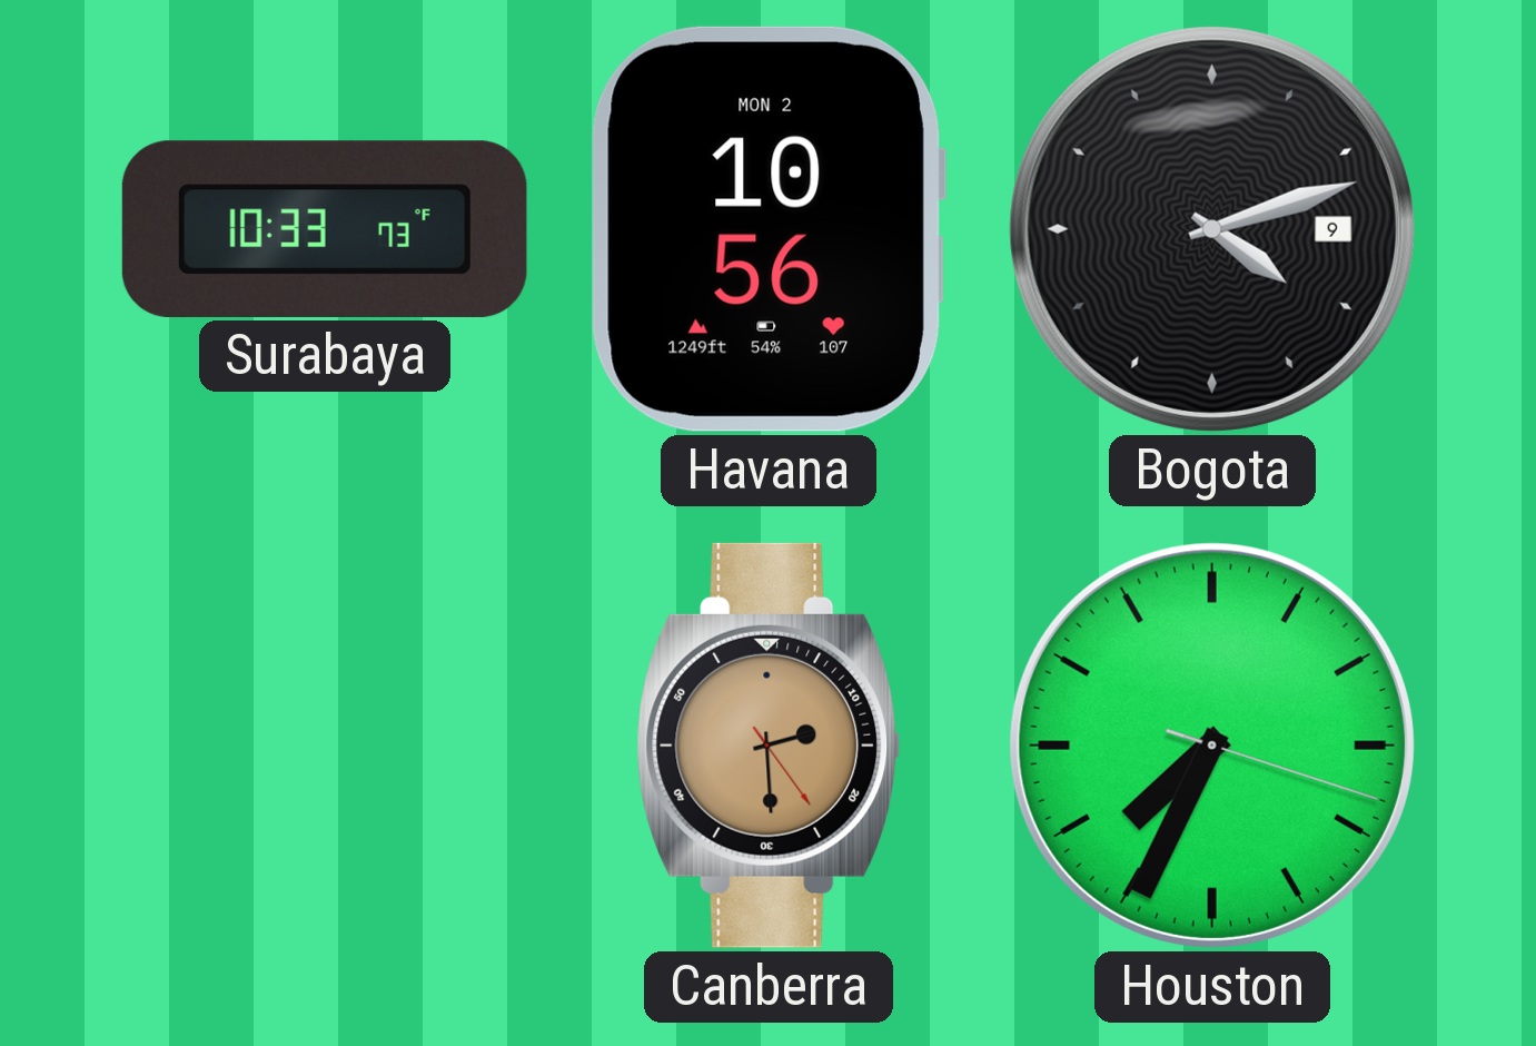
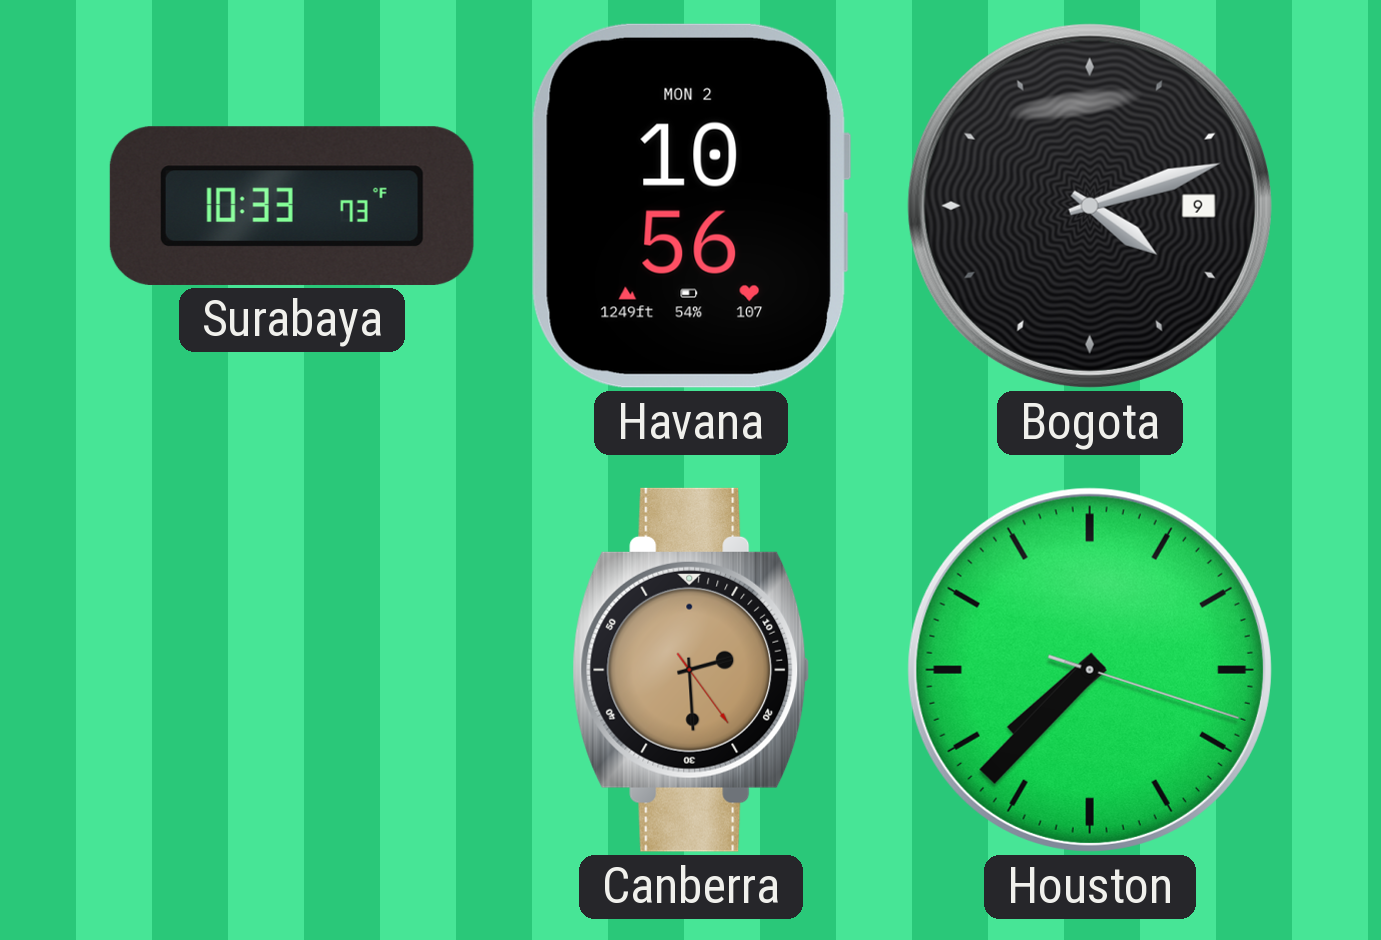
Houston: 7:34 -> 7:37 (1090, 670)
